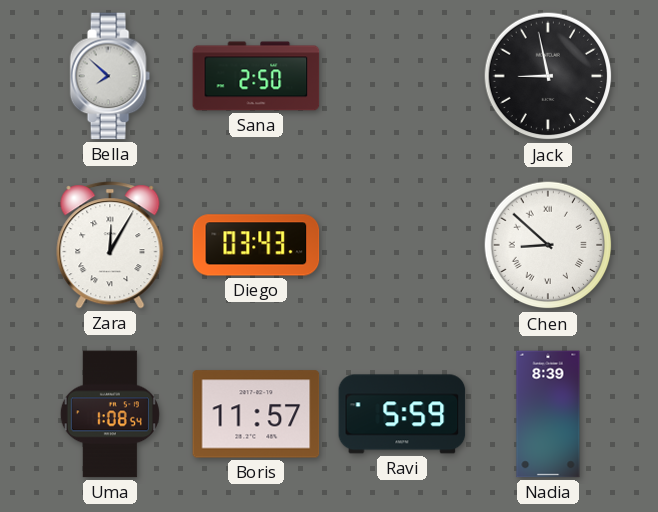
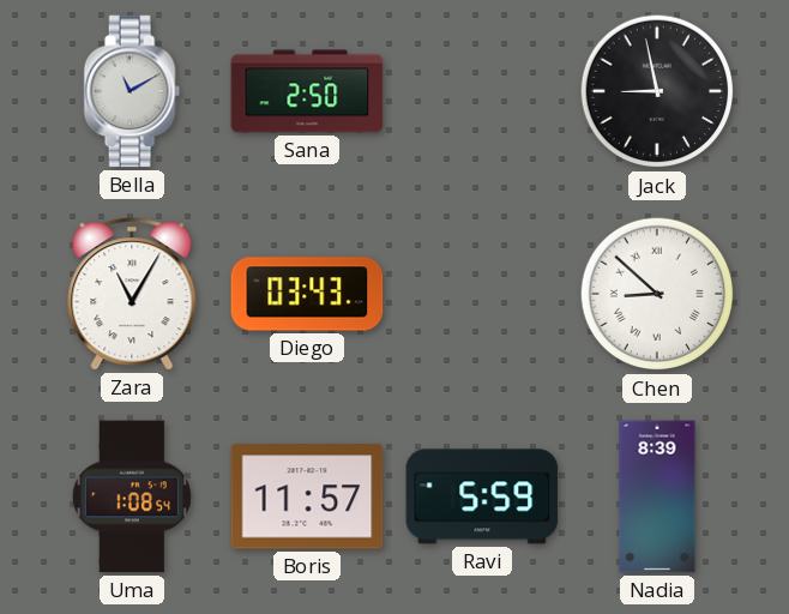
Bella: 7:52 -> 11:10 (132, 91)
Zara: 12:05 -> 11:05 (132, 294)
